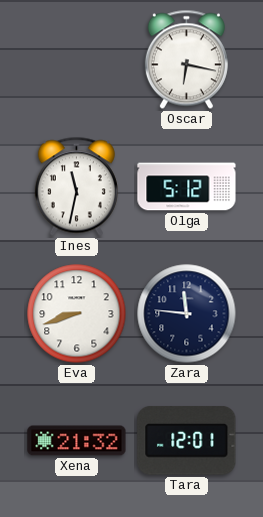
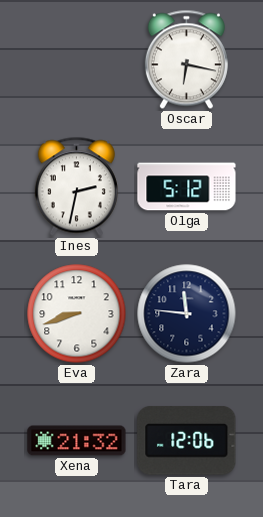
Ines: 11:32 -> 2:32 (76, 187)
Tara: 12:01 -> 12:06 (187, 440)
